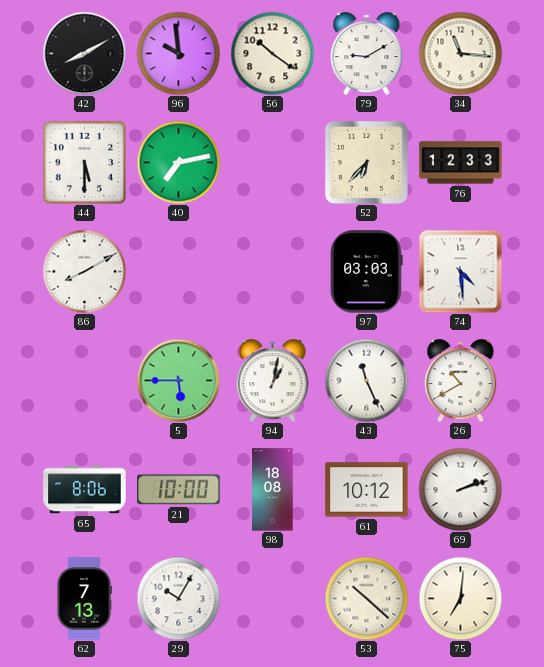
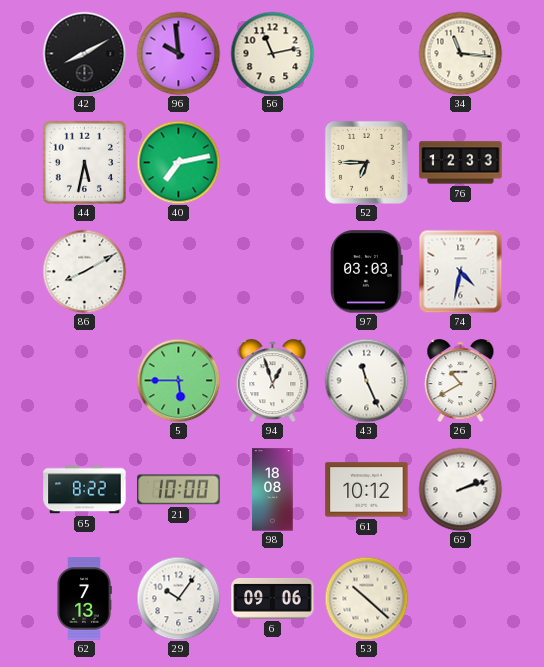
56: 10:21 -> 11:13 (272, 53)
79: 9:10 -> none (367, 54)
44: 5:30 -> 5:32 (84, 162)
52: 6:37 -> 6:45 (366, 162)
74: 4:29 -> 4:32 (460, 271)
94: 1:02 -> 12:57 (273, 381)
65: 8:06 -> 8:22 (85, 490)
29: 10:05 -> 10:06 (178, 598)
6: none -> 09:06 (273, 599)
75: 7:01 -> none (460, 598)
